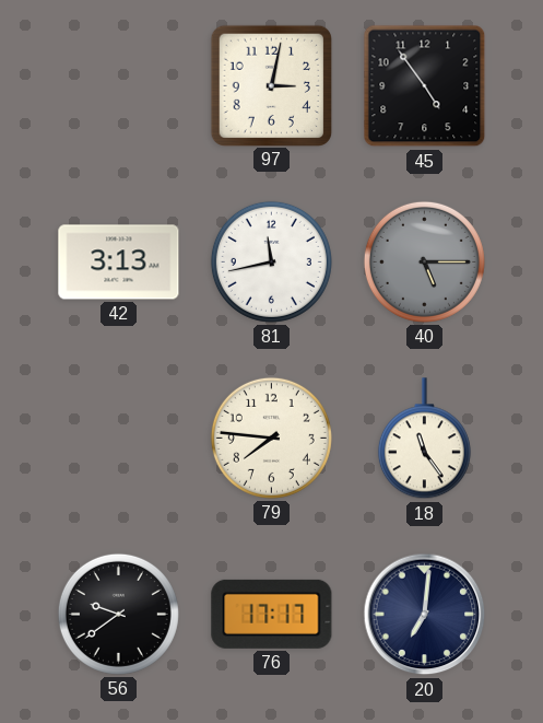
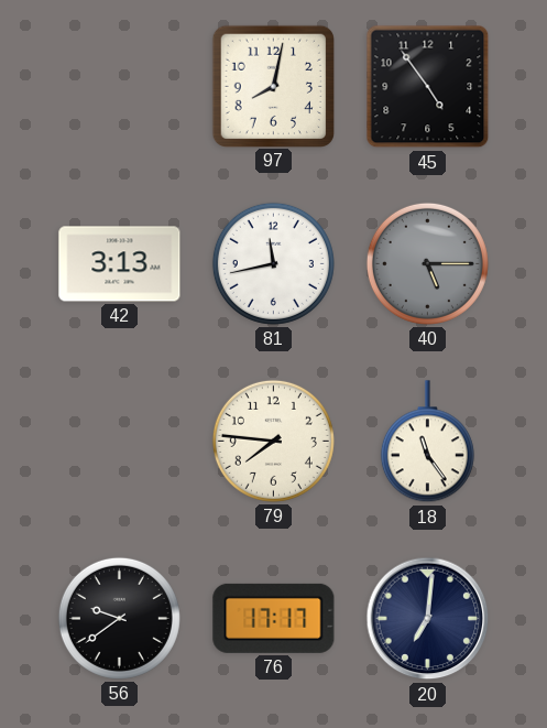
97: 3:02 -> 8:02 (273, 86)
